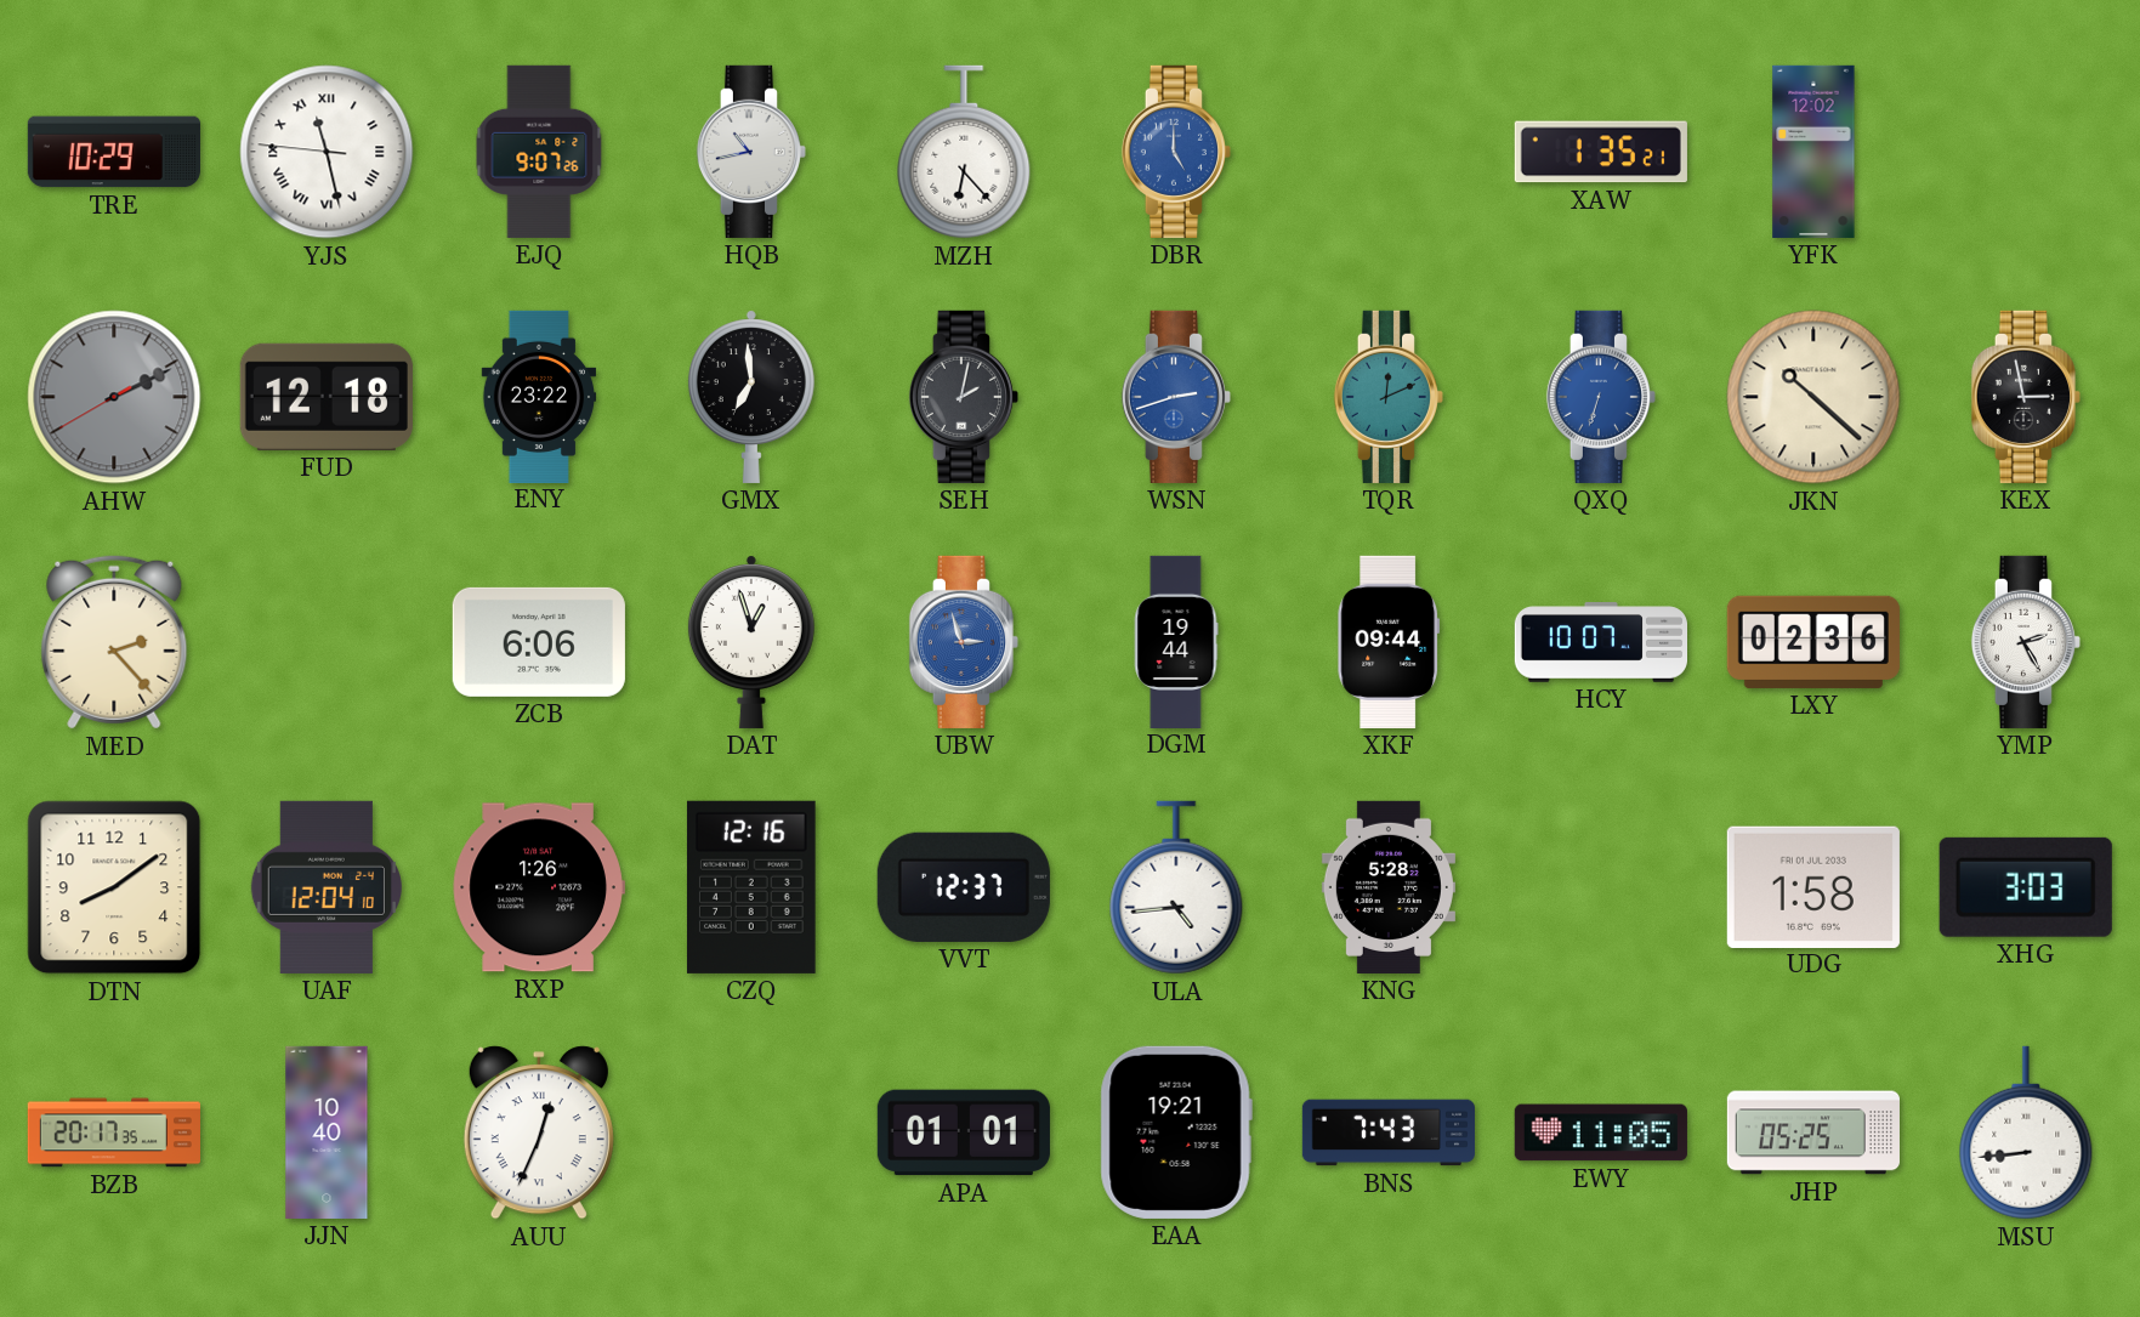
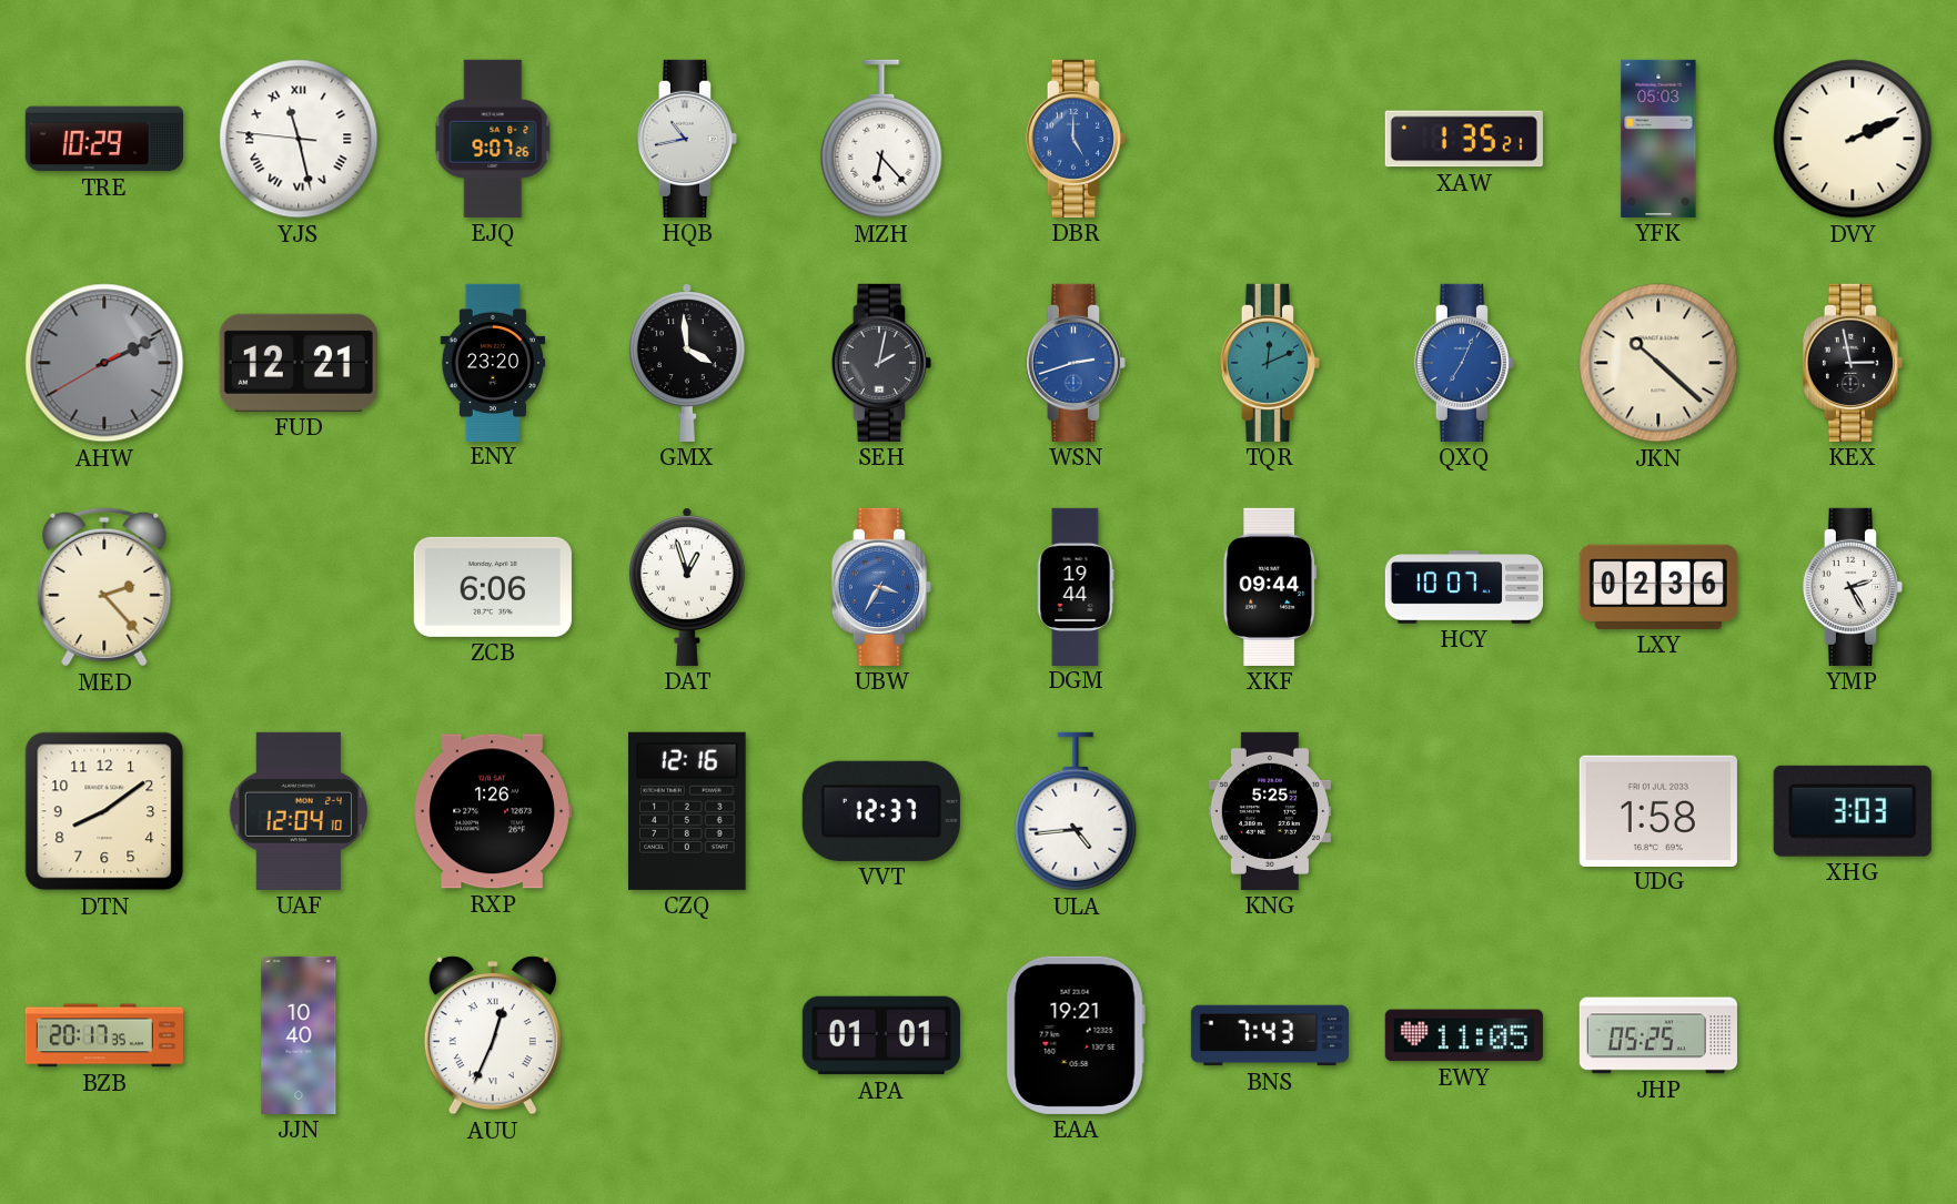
YFK: 12:02 -> 05:03 (1658, 139)
DVY: none -> 2:11 (1853, 139)
FUD: 12:18 -> 12:21 (299, 363)
ENY: 23:22 -> 23:20 (493, 362)
GMX: 6:59 -> 3:59 (687, 363)
QXQ: 6:33 -> 7:04 (1464, 363)
UBW: 2:57 -> 3:35 (881, 587)
KNG: 5:28 -> 5:25 (1270, 811)
MSU: 8:44 -> none (2026, 1132)
